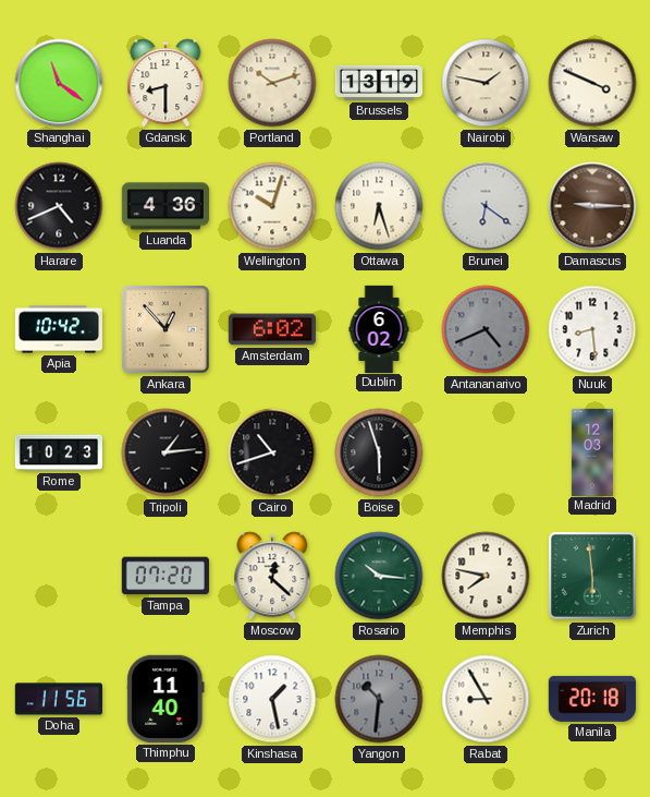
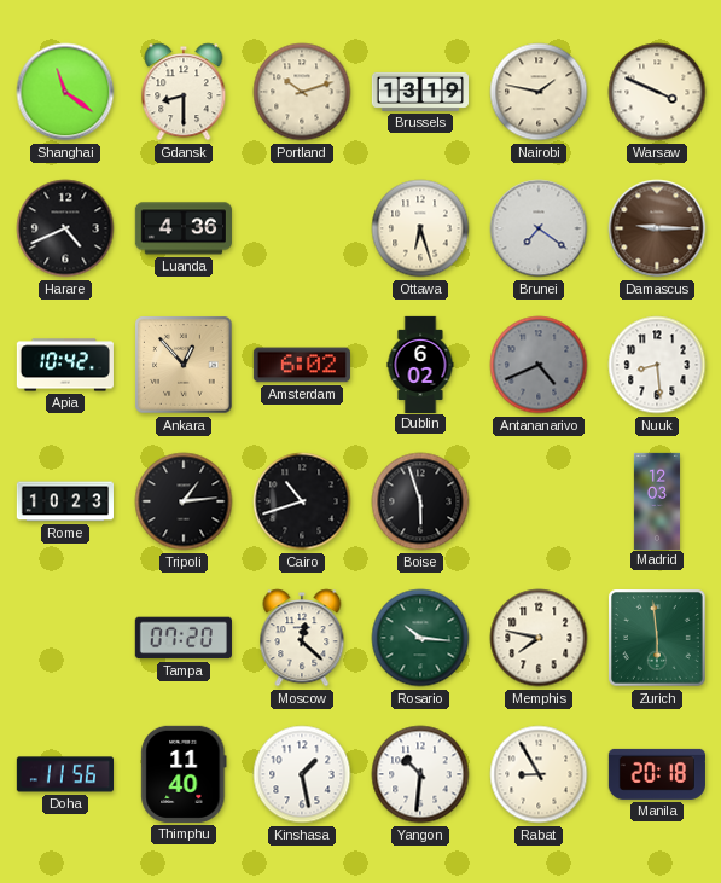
Wellington: 10:03 -> none (272, 206)
Brunei: 6:21 -> 7:21 (539, 228)
Yangon dial: grey -> white (420, 774)
